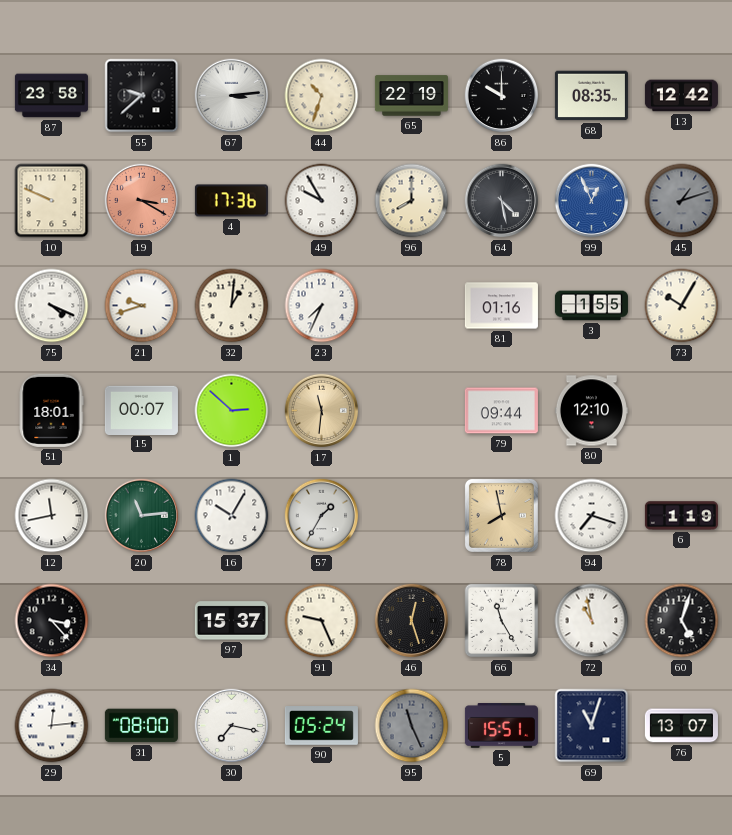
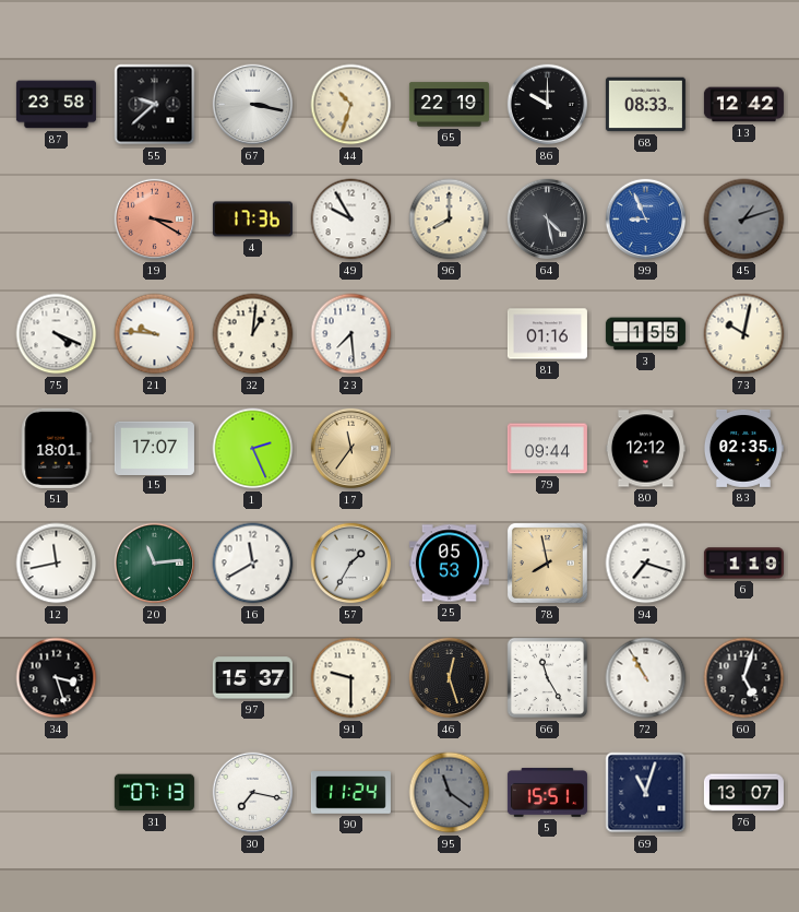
67: 3:14 -> 3:17 (253, 105)
68: 08:35 -> 08:33 (645, 105)
10: 9:49 -> none (52, 201)
99: 12:56 -> 8:56 (646, 220)
21: 9:42 -> 9:46 (155, 334)
23: 7:34 -> 7:29 (351, 334)
73: 10:05 -> 10:02 (744, 334)
15: 00:07 -> 17:07 (154, 448)
1: 2:52 -> 2:26 (253, 449)
17: 11:31 -> 11:36 (351, 449)
80: 12:10 -> 12:12 (645, 449)
83: none -> 02:35 (743, 448)
16: 10:05 -> 11:40 (253, 564)
25: none -> 05:53 (449, 564)
34: 3:23 -> 3:27 (57, 678)
91: 9:26 -> 9:30 (351, 678)
72: 10:58 -> 10:55 (646, 678)
29: 12:14 -> none (52, 726)
31: 08:00 -> 07:13 (154, 793)
90: 05:24 -> 11:24 (350, 793)
95: 11:26 -> 11:21 (450, 793)
